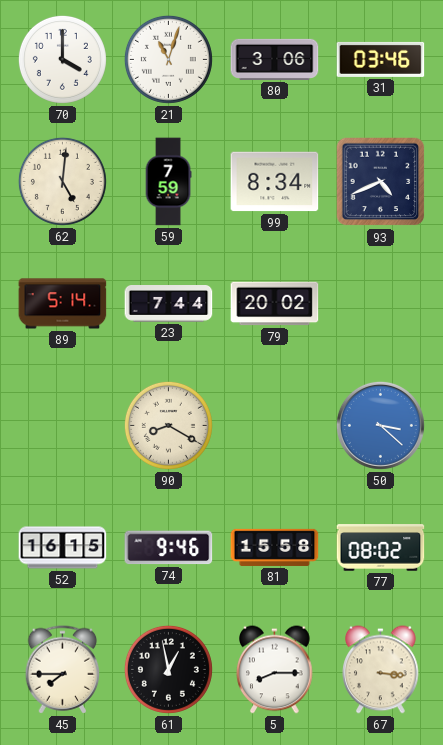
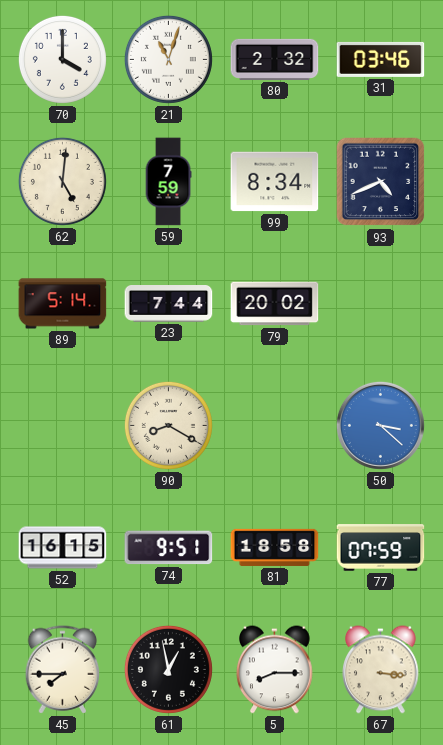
80: 3:06 -> 2:32 (275, 59)
74: 9:46 -> 9:51 (169, 548)
81: 15:58 -> 18:58 (275, 547)
77: 08:02 -> 07:59 (381, 548)
